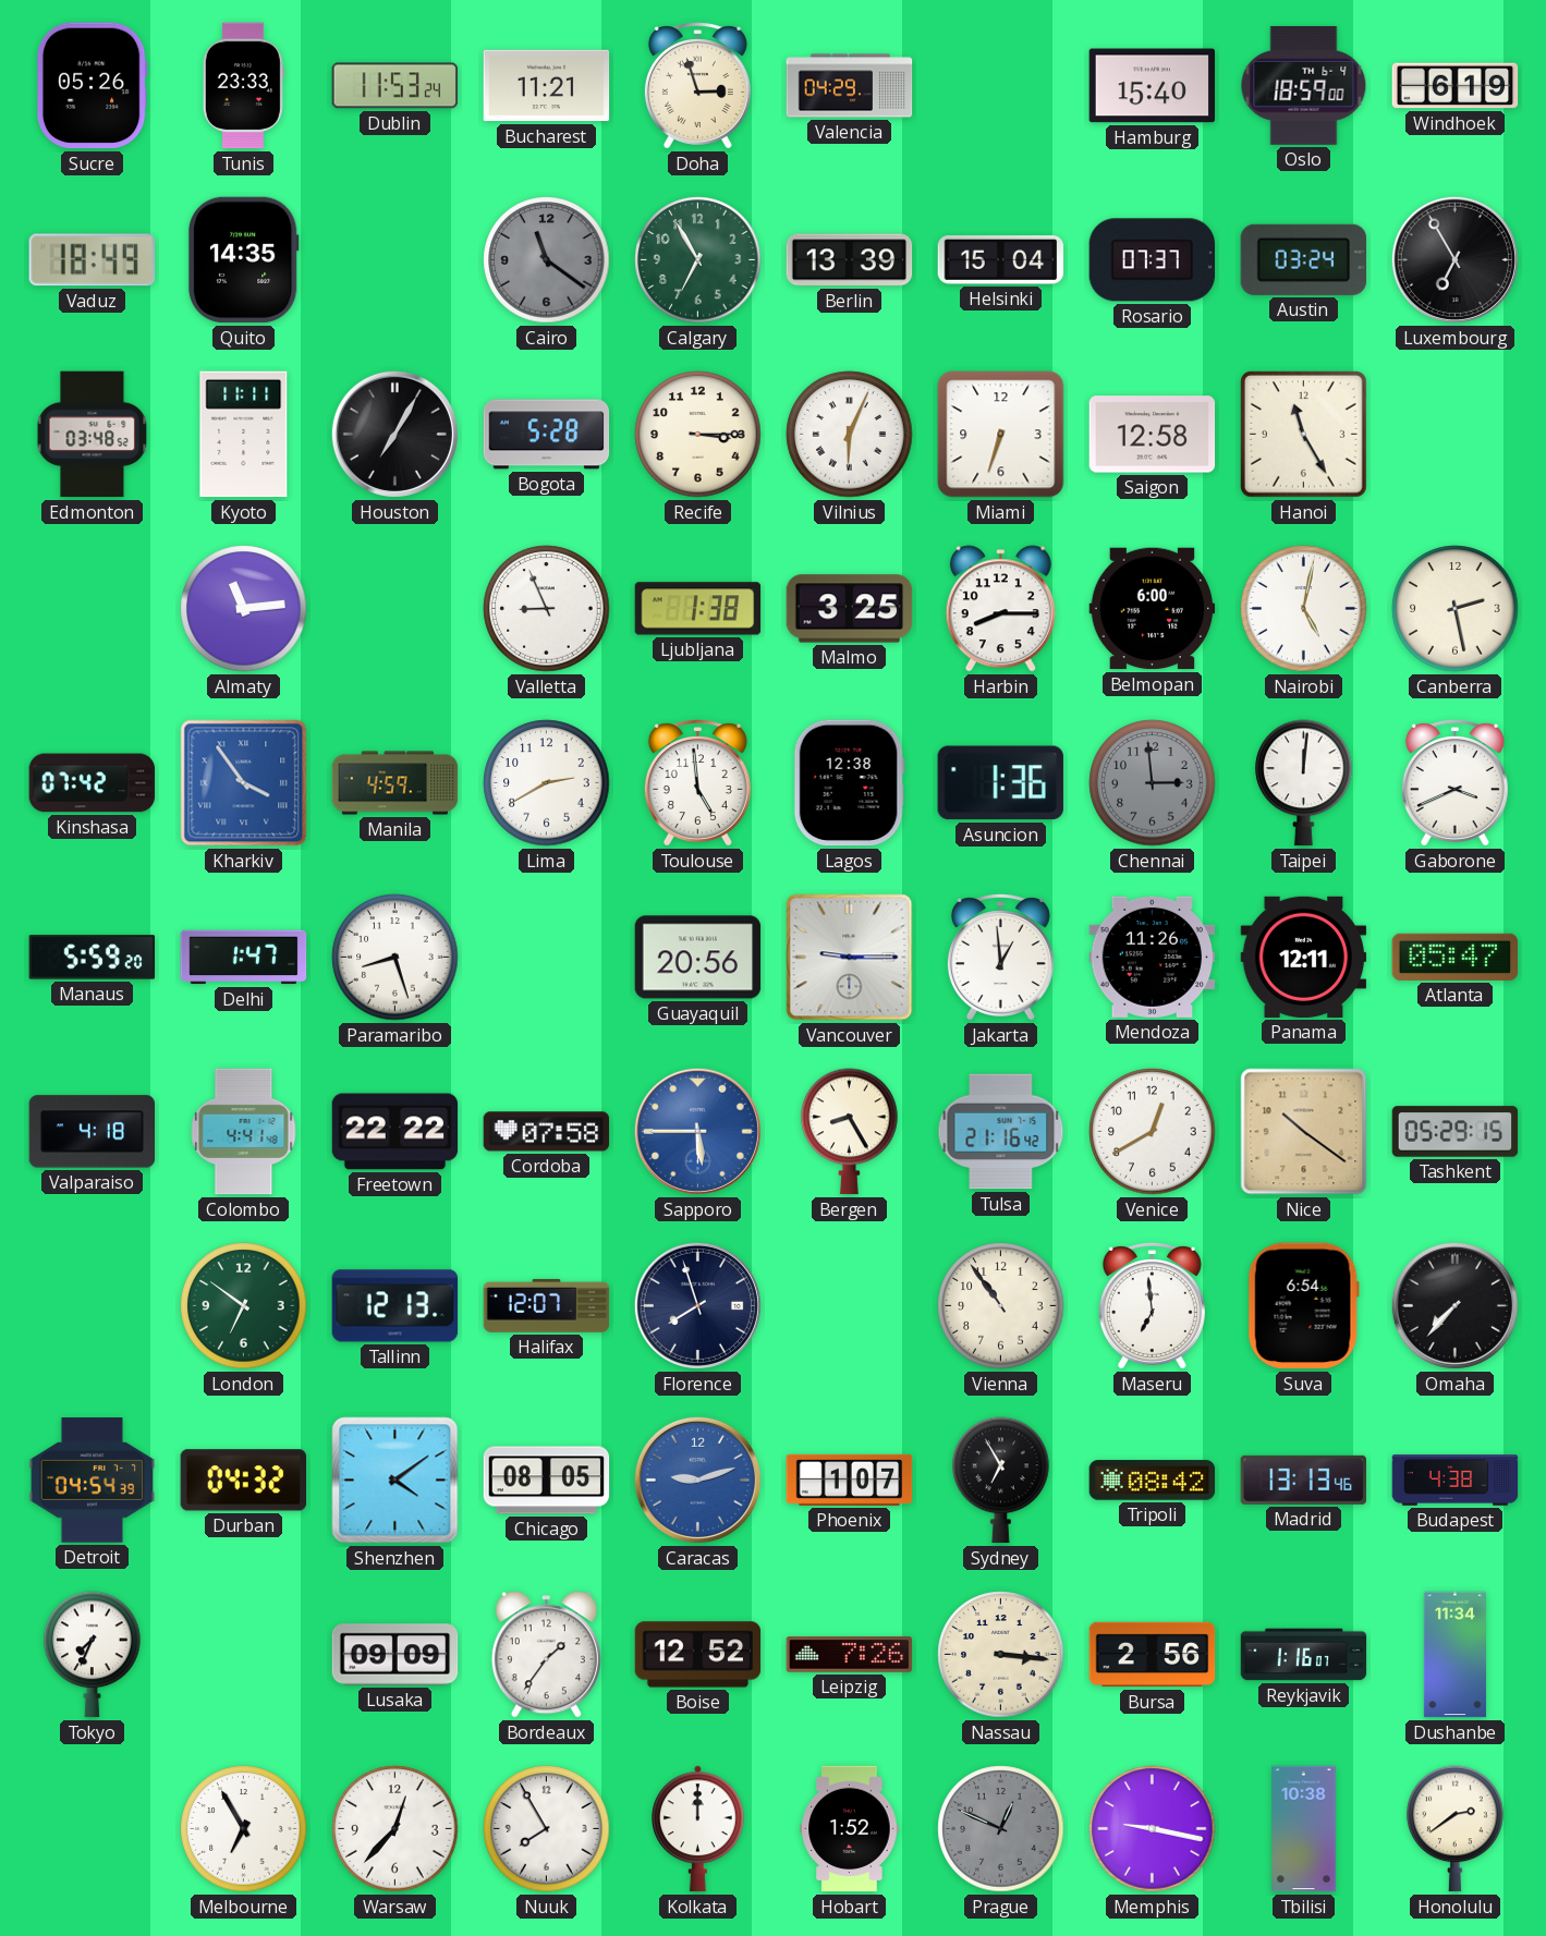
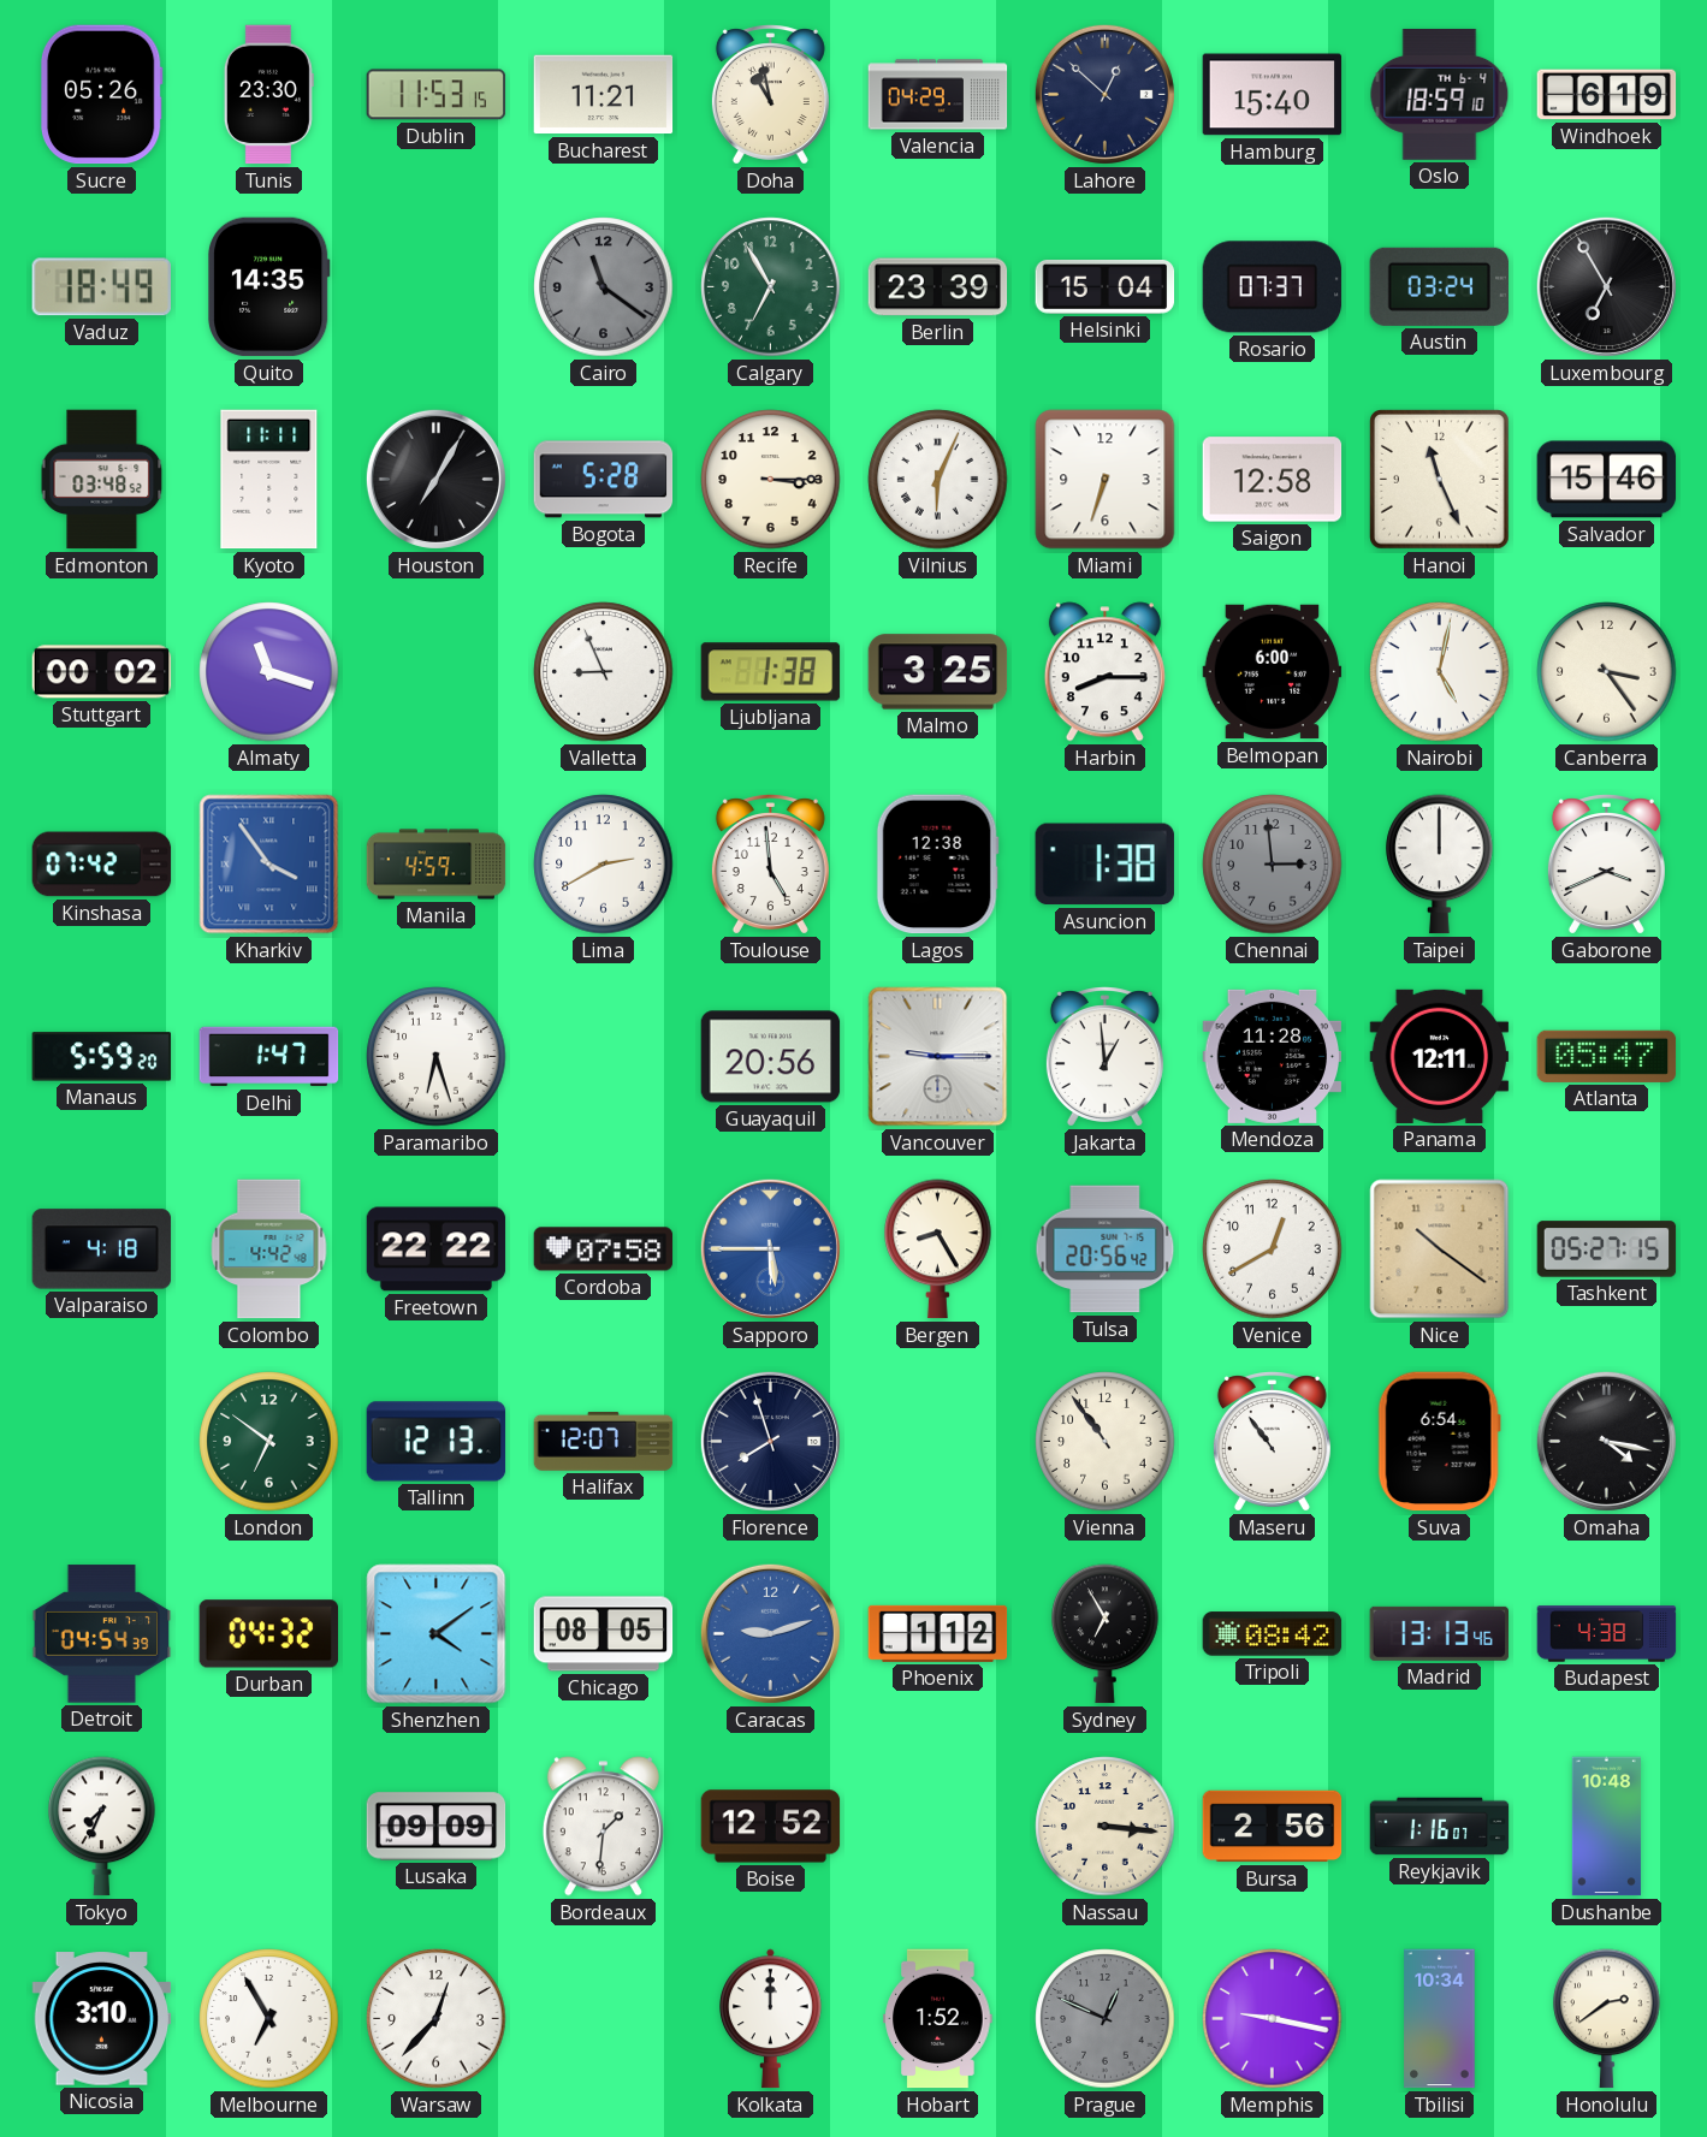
Tunis: 23:33 -> 23:30 (268, 95)
Dublin: 11:53:24 -> 11:53:15 (437, 95)
Doha: 2:57 -> 10:58 (770, 95)
Lahore: none -> 12:52 (1104, 94)
Oslo: 18:59:00 -> 18:59:10 (1440, 94)
Berlin: 13:39 -> 23:39 (938, 287)
Hanoi: 11:25 -> 11:26 (1440, 480)
Salvador: none -> 15:46 (1607, 480)
Stuttgart: none -> 00:02 (102, 672)
Almaty: 11:14 -> 11:18 (269, 672)
Canberra: 2:28 -> 3:24 (1607, 672)
Asuncion: 1:36 -> 1:38 (1104, 865)
Taipei: 12:01 -> 12:00 (1440, 865)
Paramaribo: 8:27 -> 6:27 (437, 1057)
Mendoza: 11:26 -> 11:28 (1273, 1056)
Colombo: 4:41 -> 4:42 (269, 1249)
Tulsa: 21:16 -> 20:56 (1106, 1249)
Tashkent: 05:29 -> 05:27 (1607, 1249)
Maseru: 6:59 -> 10:54 (1272, 1442)
Omaha: 7:37 -> 4:17 (1606, 1441)
Phoenix: 1:07 -> 1:12 (938, 1633)
Bordeaux: 1:36 -> 1:31 (603, 1827)
Leipzig: 7:26 -> none (850, 1655)
Dushanbe: 11:34 -> 10:48 (1606, 1827)
Nicosia: none -> 3:10 (102, 2019)
Nuuk: 7:55 -> none (547, 1829)
Tbilisi: 10:38 -> 10:34 (1440, 2019)
